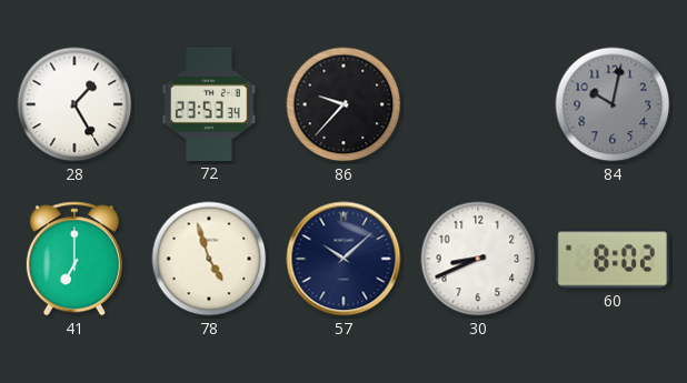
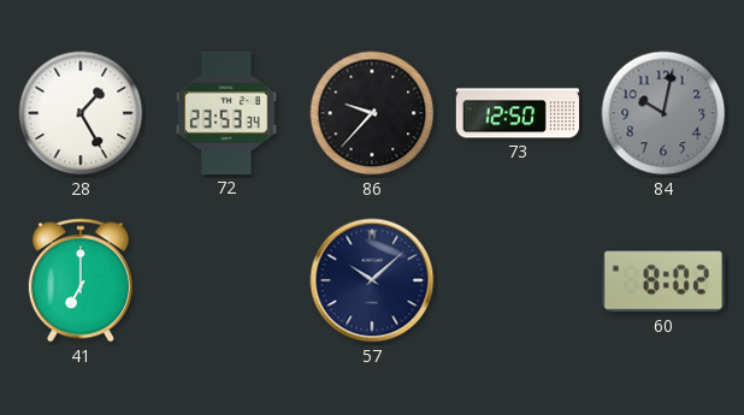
73: none -> 12:50 (516, 113)
78: 4:57 -> none (209, 259)
30: 8:41 -> none (478, 259)
